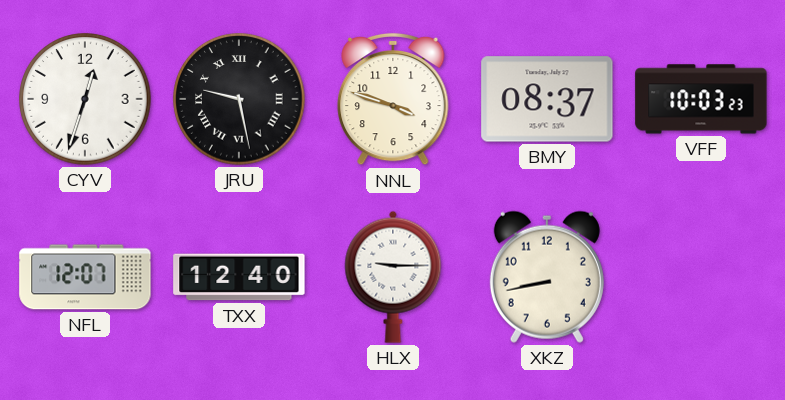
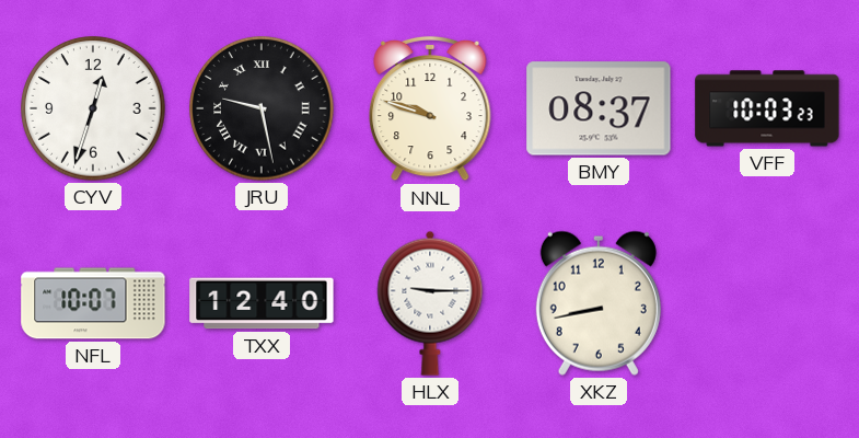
NNL: 3:48 -> 9:48 (430, 108)
NFL: 12:07 -> 10:07 (93, 303)
